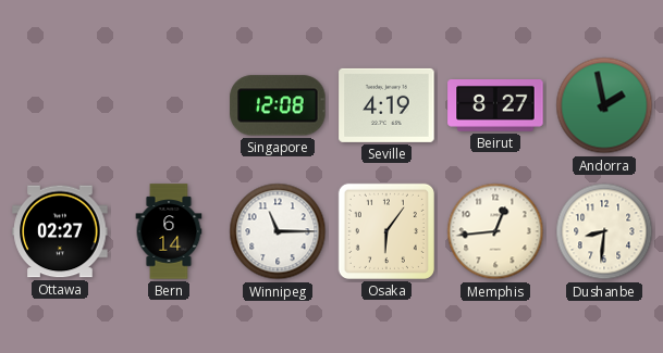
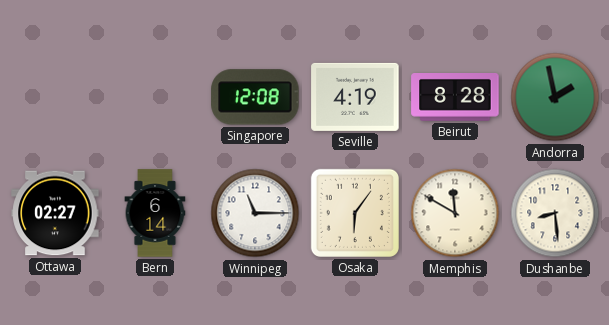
Beirut: 8:27 -> 8:28 (455, 98)
Memphis: 12:44 -> 11:50 (455, 213)
Dushanbe: 8:31 -> 8:29 (555, 213)
